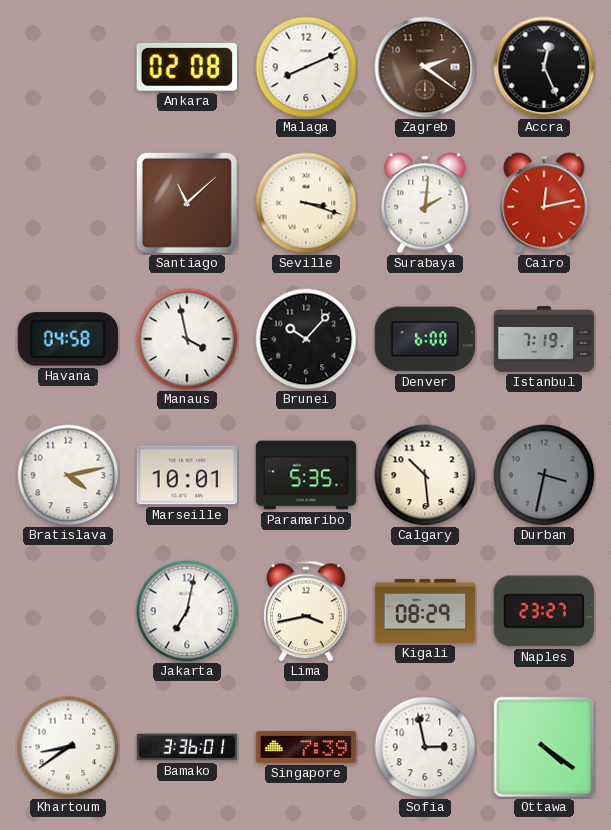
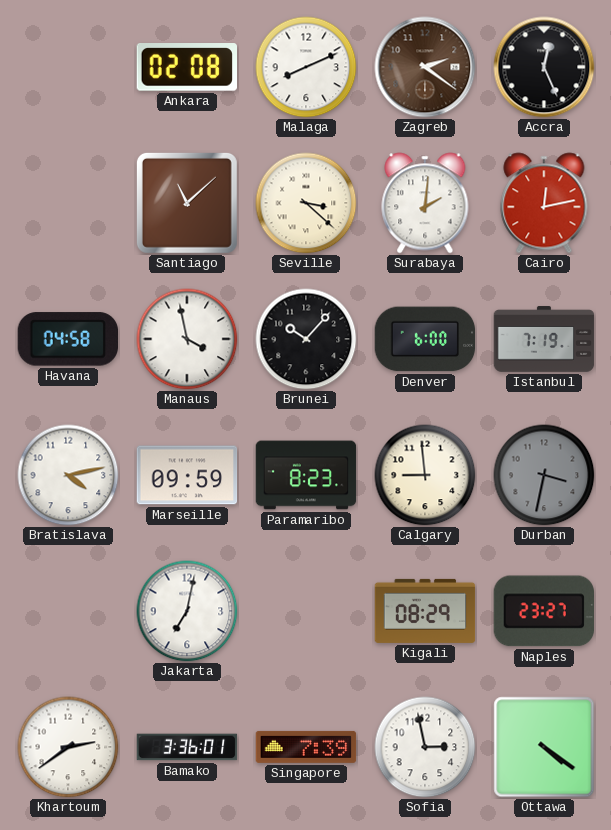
Seville: 3:18 -> 3:22 (306, 203)
Marseille: 10:01 -> 09:59 (187, 475)
Paramaribo: 5:35 -> 8:23 (306, 475)
Calgary: 10:29 -> 8:59 (425, 475)
Lima: 3:43 -> none (306, 611)
Khartoum: 8:39 -> 2:39 (68, 747)
